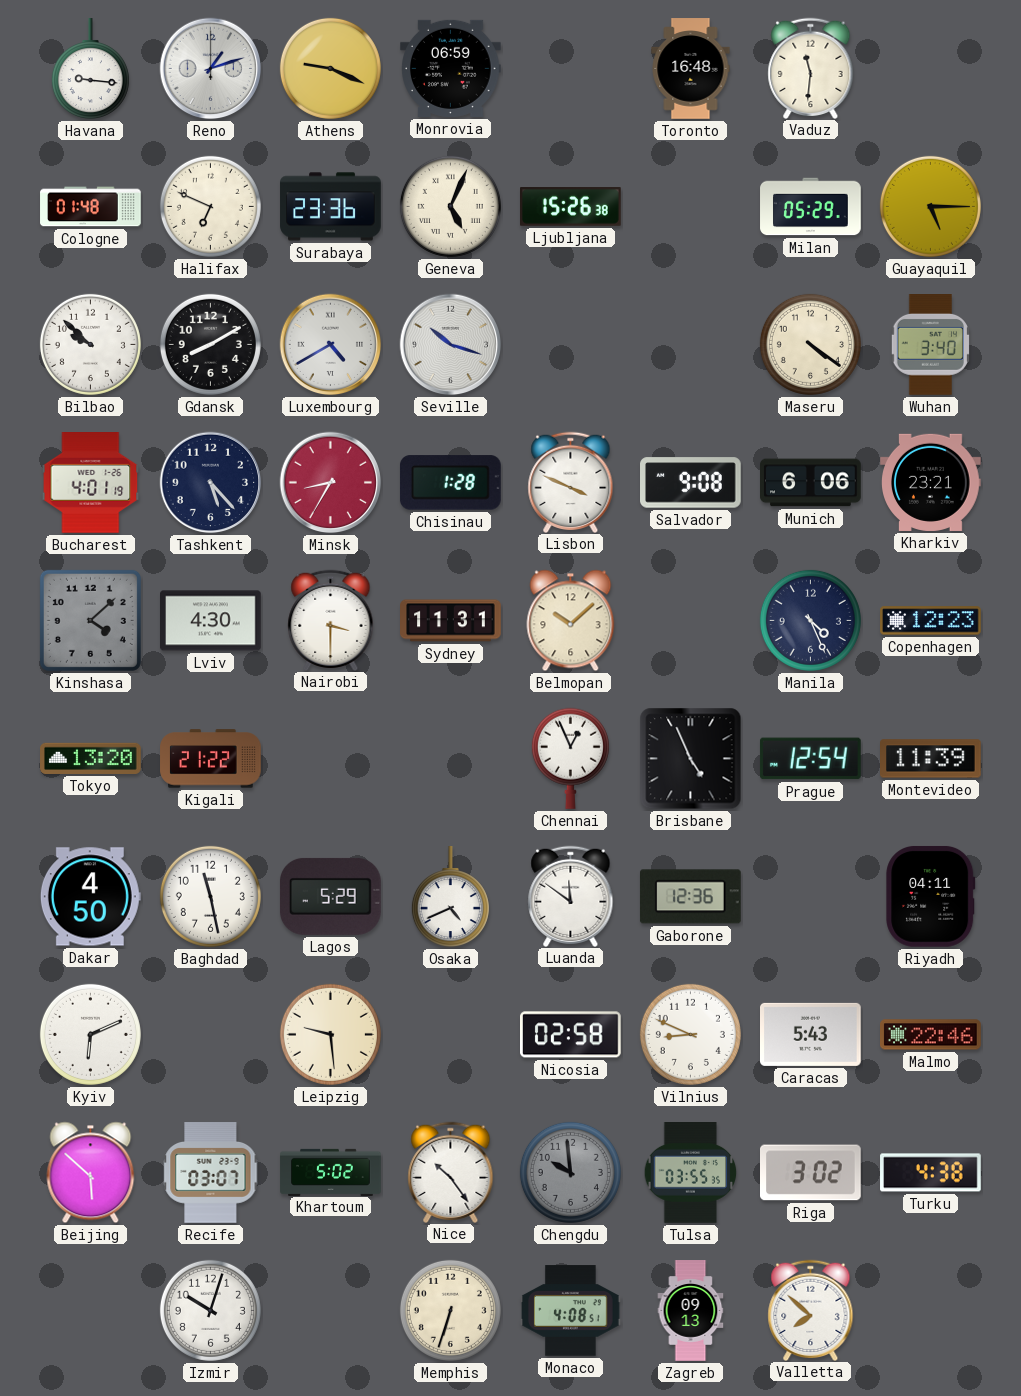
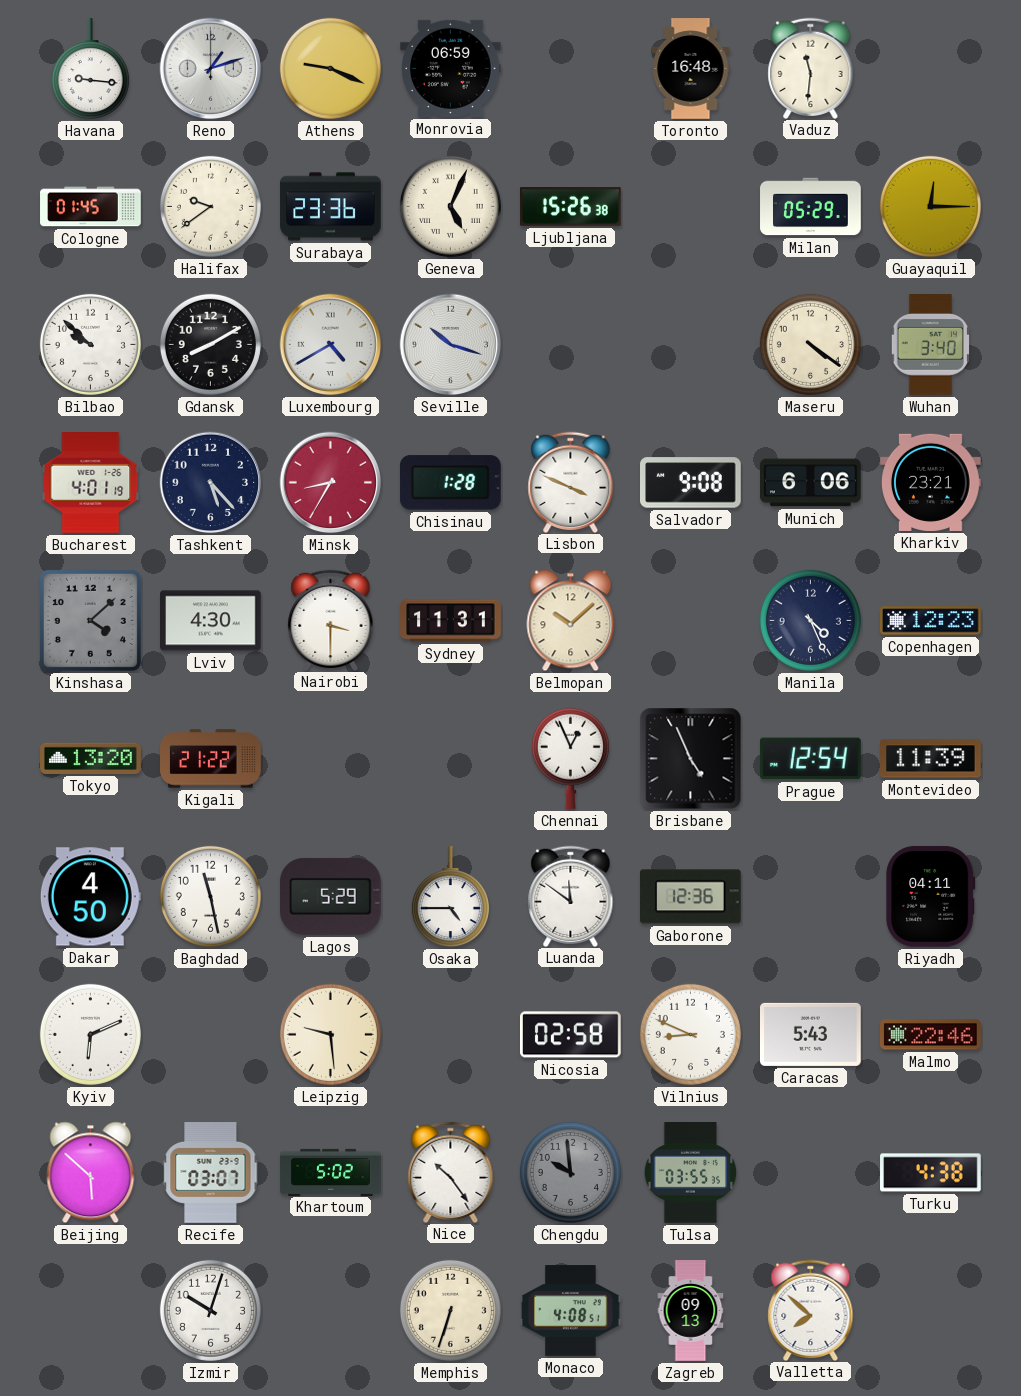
Cologne: 01:48 -> 01:45 (91, 207)
Halifax: 6:49 -> 9:39 (210, 206)
Guayaquil: 5:15 -> 12:15 (930, 206)
Osaka: 4:41 -> 4:45 (450, 897)
Riga: 3:02 -> none (811, 1173)
